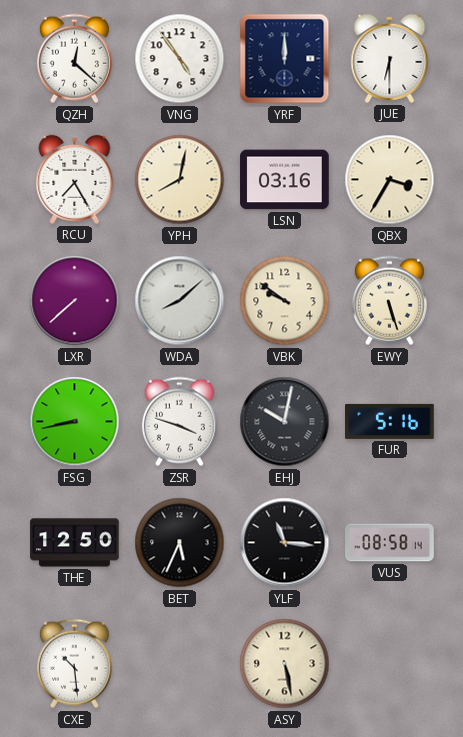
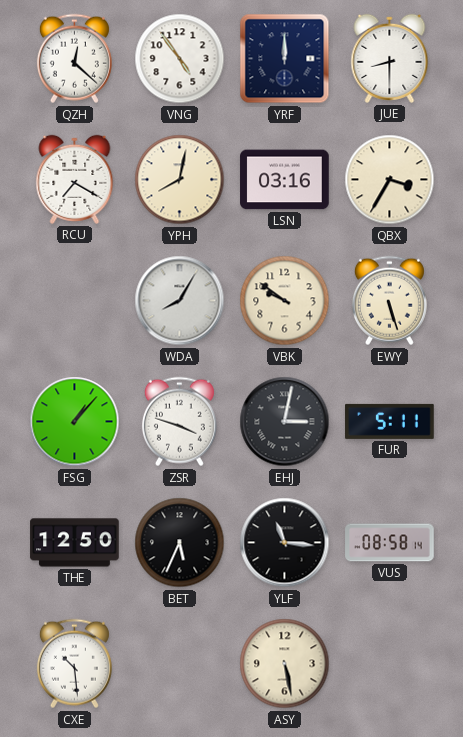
JUE: 6:30 -> 8:30 (390, 58)
RCU: 7:25 -> 7:20 (75, 179)
LXR: 7:38 -> none (75, 301)
WDA: 8:08 -> 8:05 (180, 301)
FSG: 8:43 -> 1:07 (75, 422)
EHJ: 10:02 -> 3:02 (285, 422)
FUR: 5:16 -> 5:11 (390, 421)
